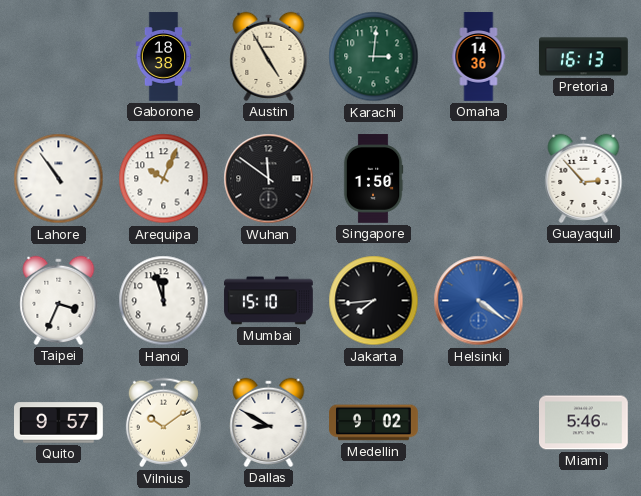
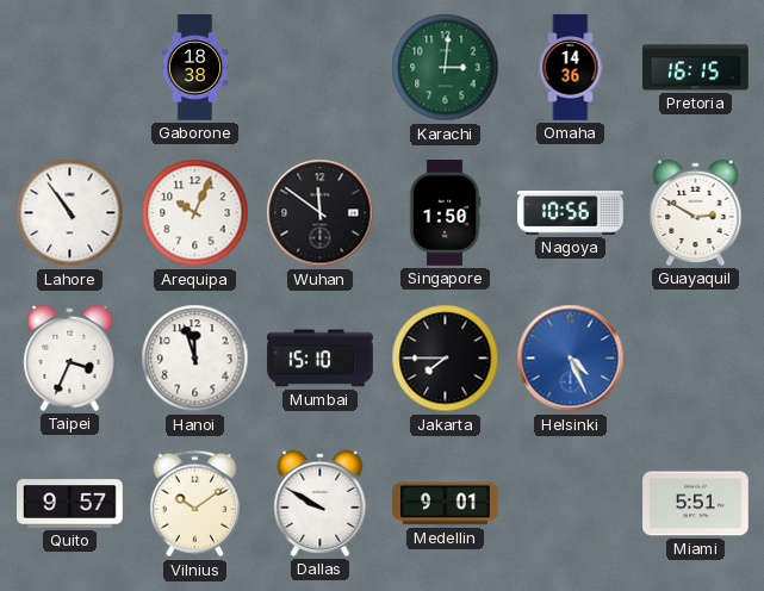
Austin: 4:55 -> none (269, 56)
Pretoria: 16:13 -> 16:15 (696, 68)
Nagoya: none -> 10:56 (571, 213)
Guayaquil: 2:53 -> 2:50 (696, 212)
Jakarta: 7:44 -> 7:45 (446, 359)
Helsinki: 4:21 -> 4:26 (571, 359)
Dallas: 8:50 -> 9:50 (321, 503)
Medellin: 9:02 -> 9:01 (446, 504)
Miami: 5:46 -> 5:51 (696, 504)
